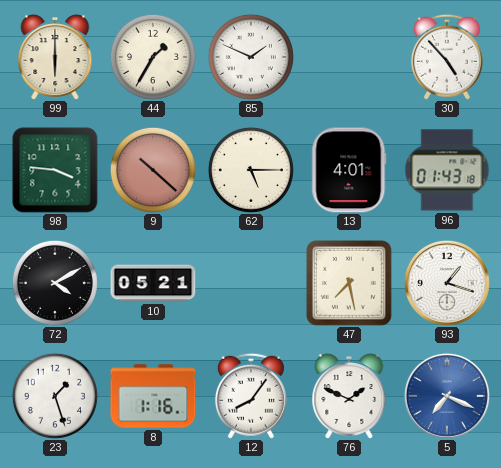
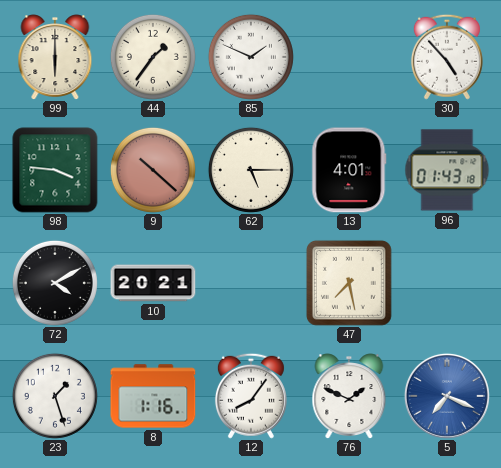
44: 1:35 -> 1:36 (153, 57)
10: 05:21 -> 20:21 (153, 283)
93: 1:18 -> none (447, 283)
